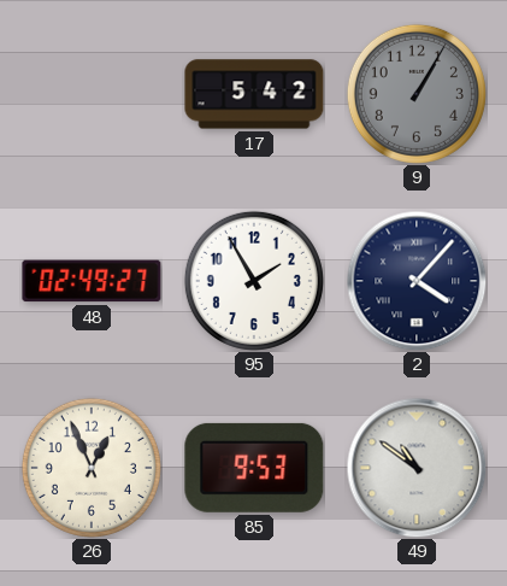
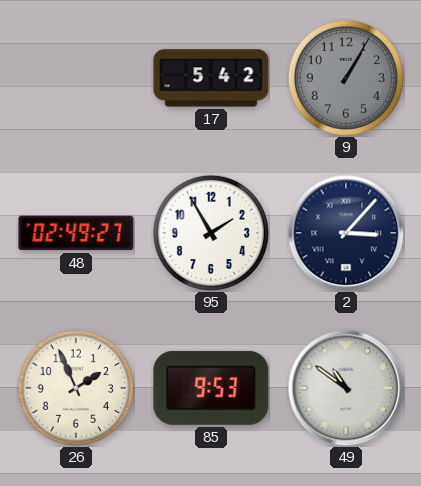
2: 4:07 -> 3:07 (346, 233)
26: 12:56 -> 1:56 (76, 388)
